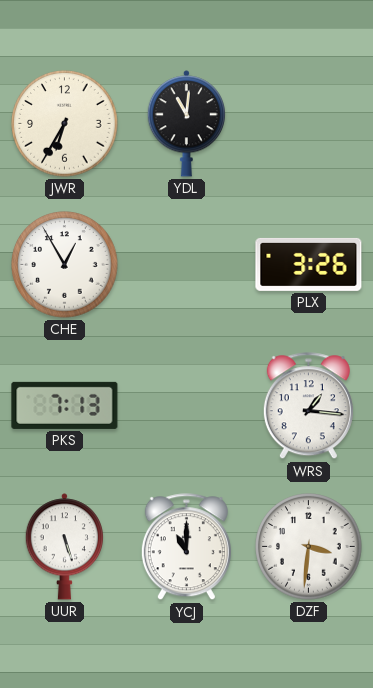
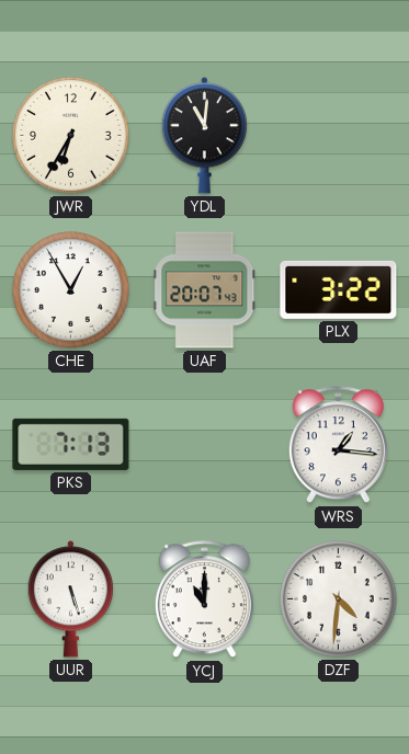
UAF: none -> 20:07 (205, 290)
PLX: 3:26 -> 3:22 (339, 289)
DZF: 3:31 -> 4:31 (339, 599)
